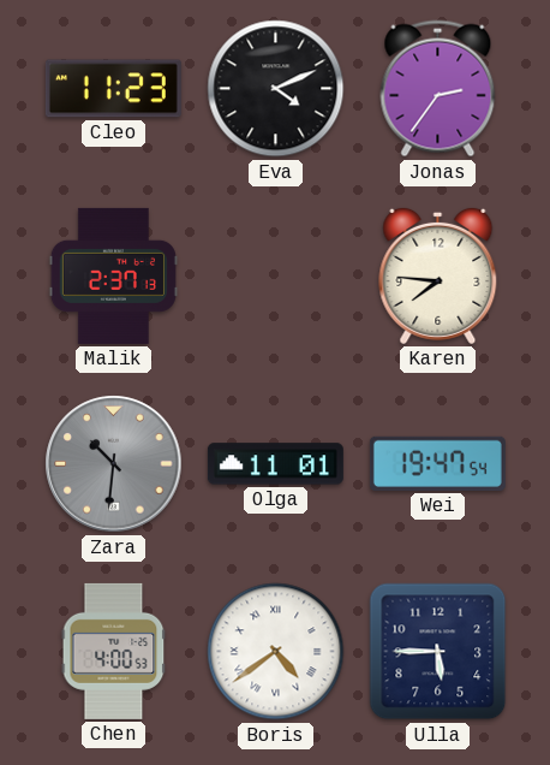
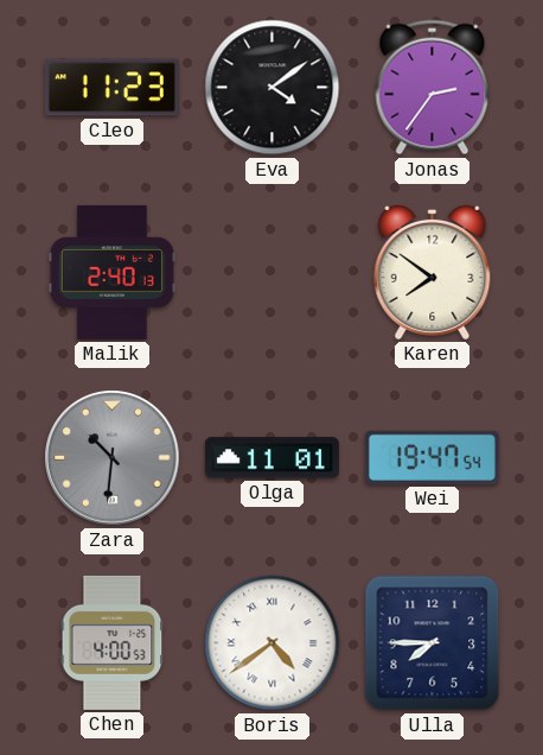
Eva: 4:11 -> 4:09 (273, 88)
Malik: 2:37 -> 2:40 (111, 272)
Karen: 7:46 -> 7:51 (433, 272)
Ulla: 5:45 -> 7:45 (433, 643)
